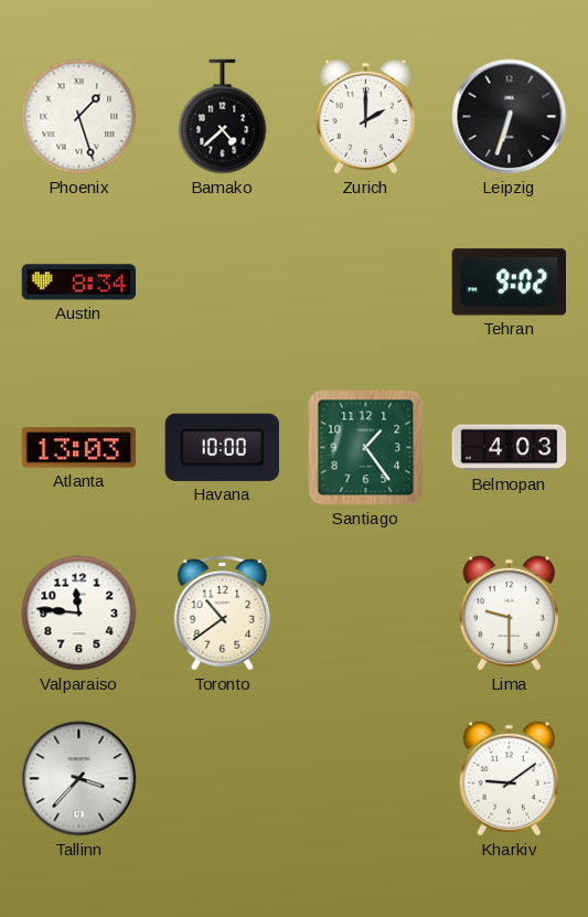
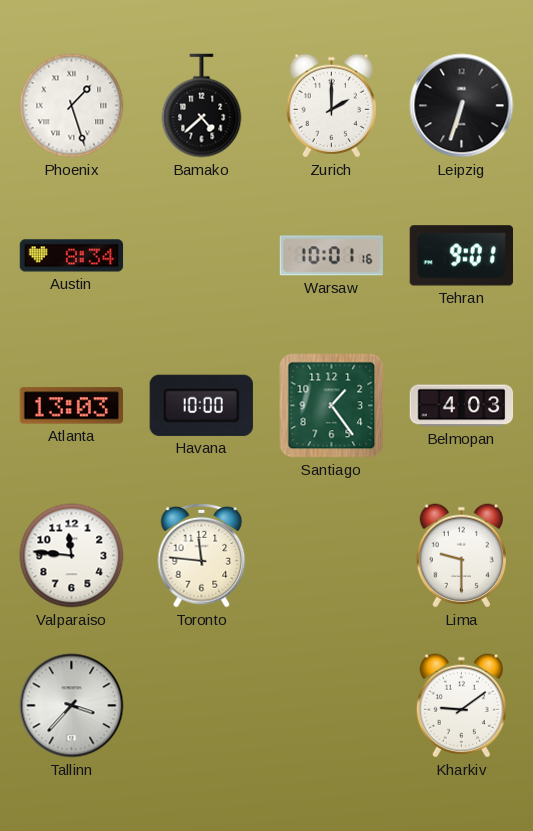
Warsaw: none -> 10:01 (331, 256)
Tehran: 9:02 -> 9:01 (461, 256)
Toronto: 10:39 -> 11:46 (202, 555)
